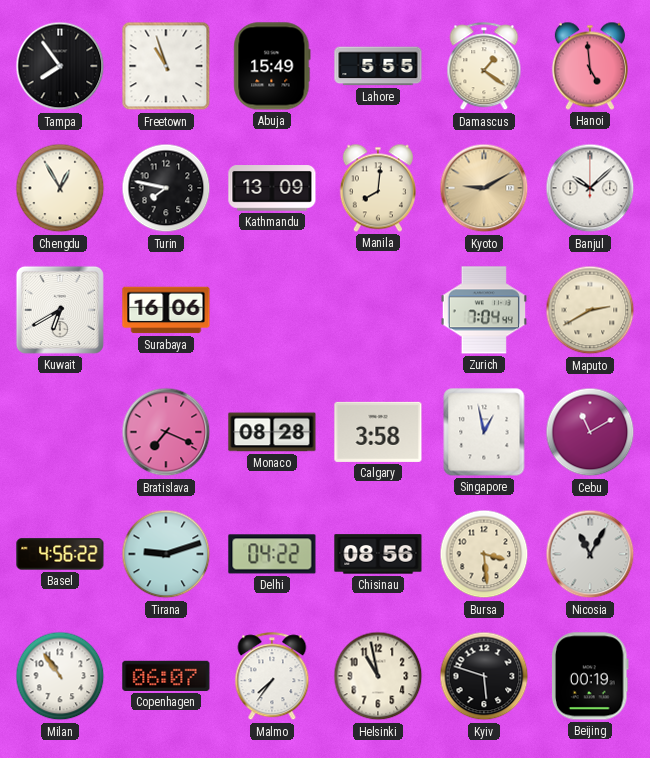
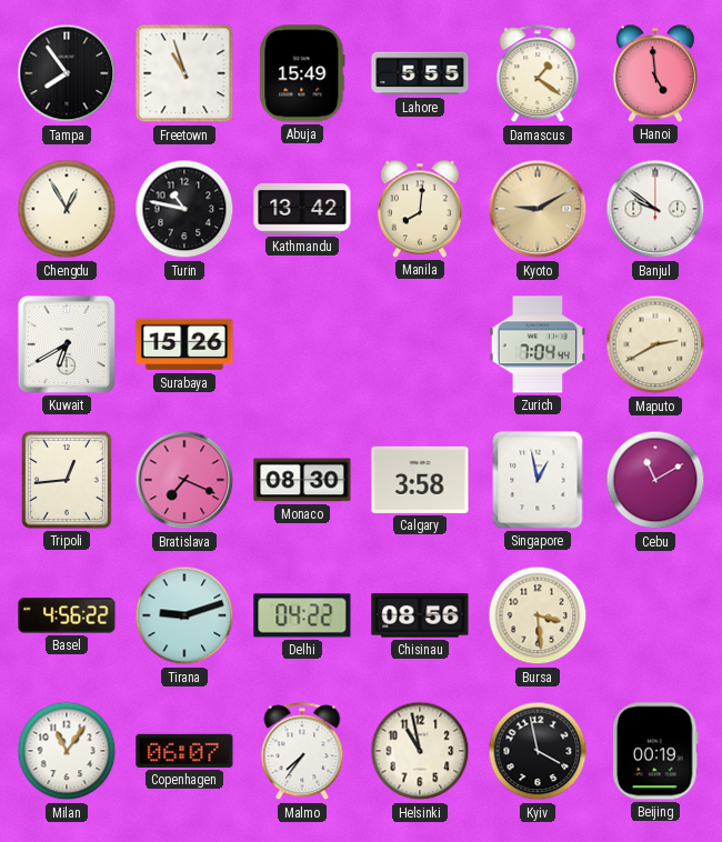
Turin: 7:47 -> 10:47 (184, 209)
Kathmandu: 13:09 -> 13:42 (302, 209)
Banjul: 10:08 -> 9:51 (655, 209)
Surabaya: 16:06 -> 15:26 (184, 344)
Tripoli: none -> 12:44 (67, 480)
Monaco: 08:28 -> 08:30 (302, 480)
Nicosia: 11:05 -> none (590, 554)
Milan: 10:54 -> 11:06 (67, 751)
Kyiv: 5:48 -> 3:58 (538, 751)
